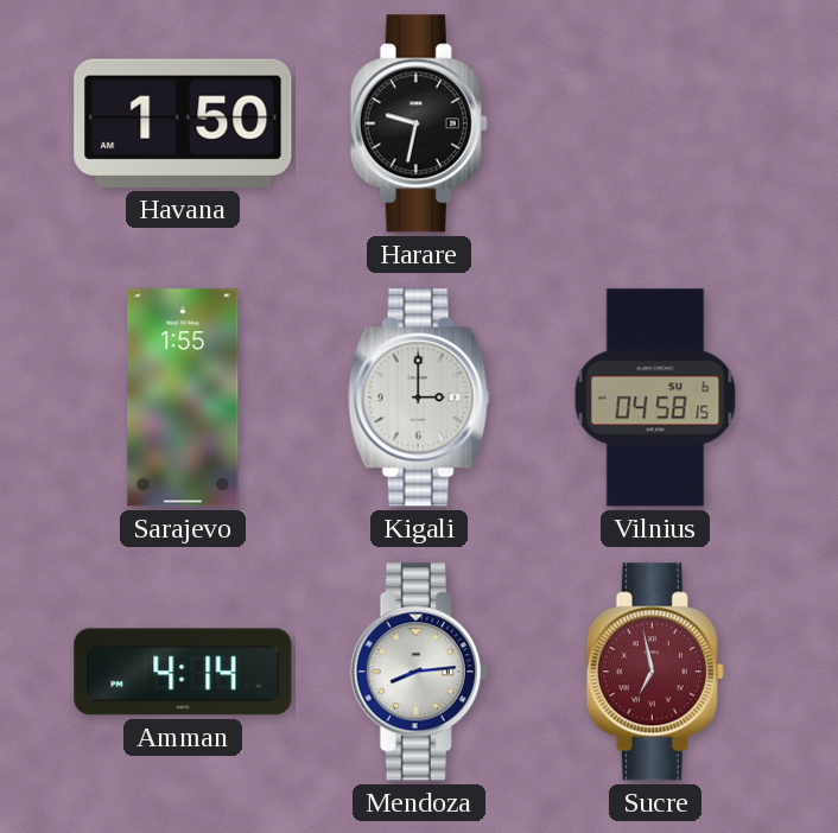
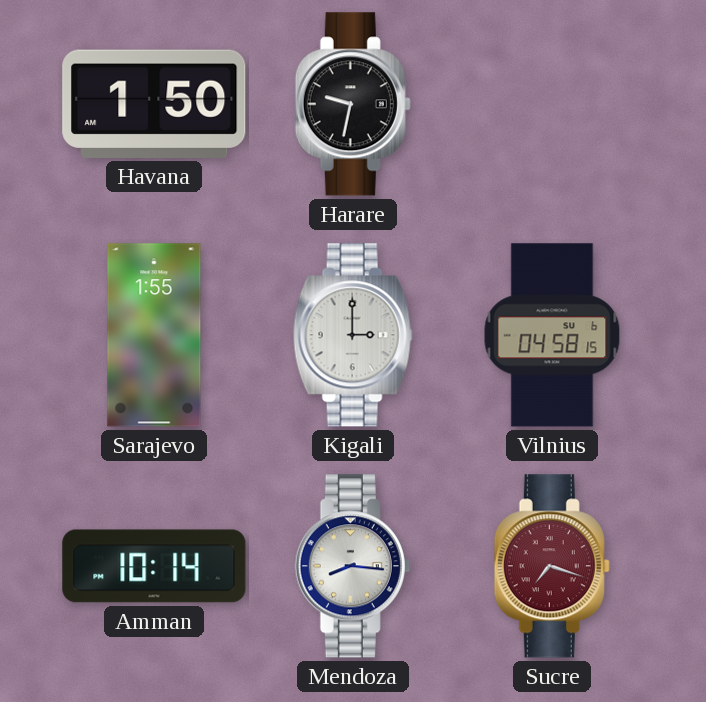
Amman: 4:14 -> 10:14 (154, 566)
Mendoza: 8:14 -> 8:16 (353, 566)
Sucre: 6:58 -> 7:18 (552, 566)
